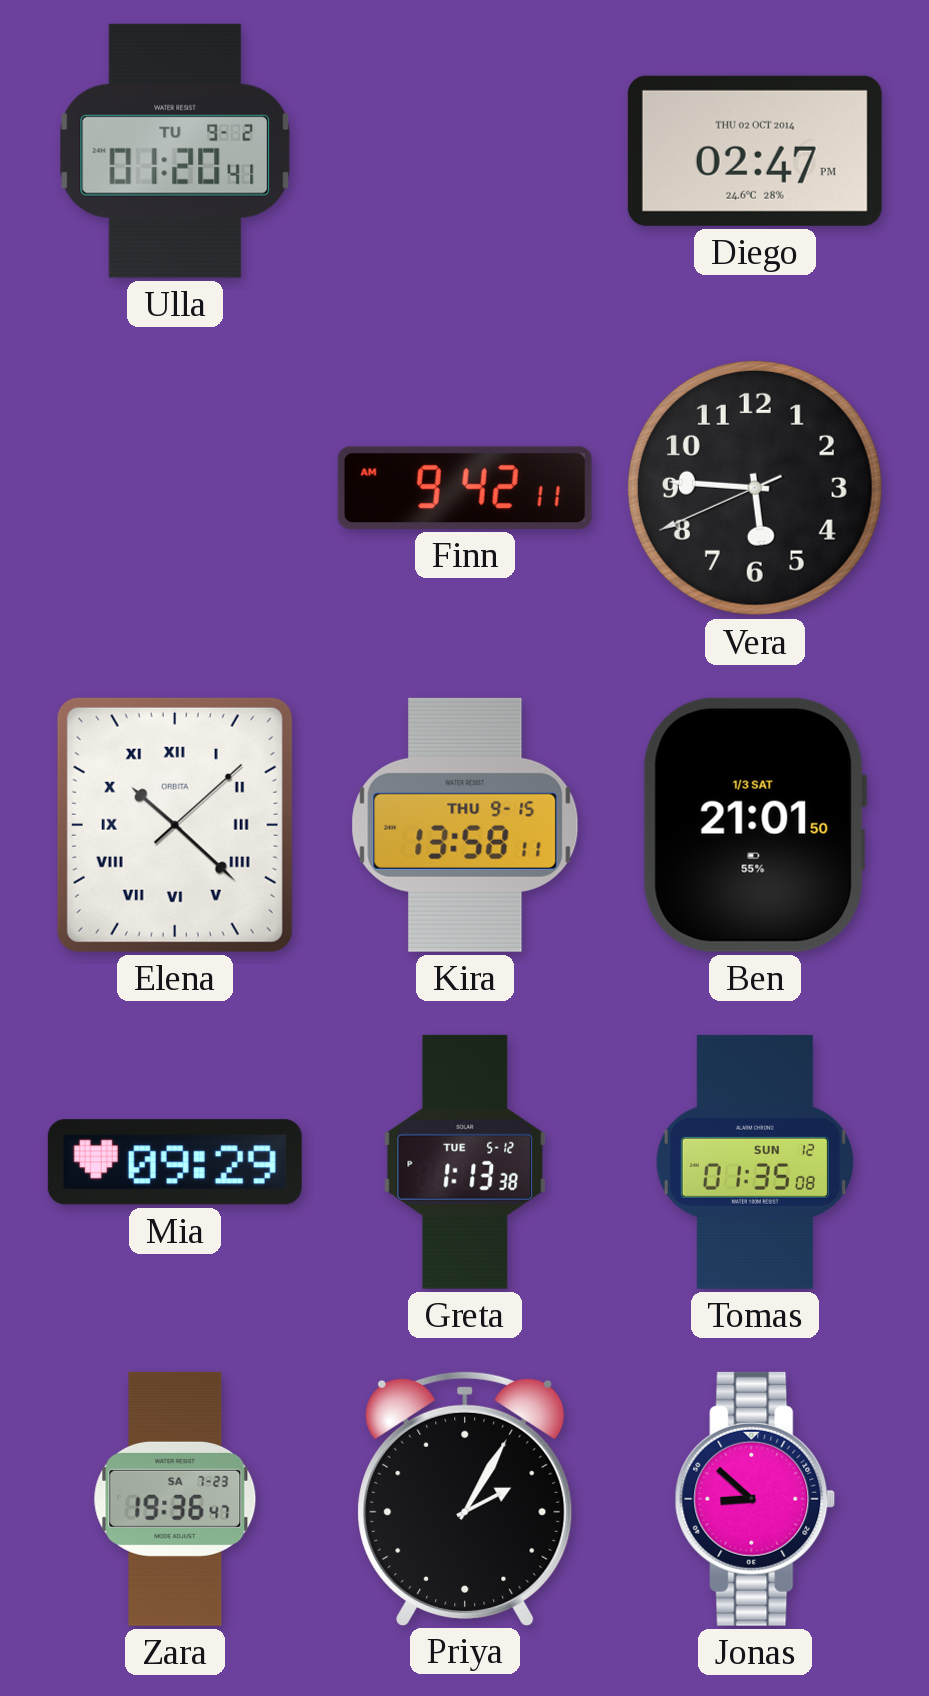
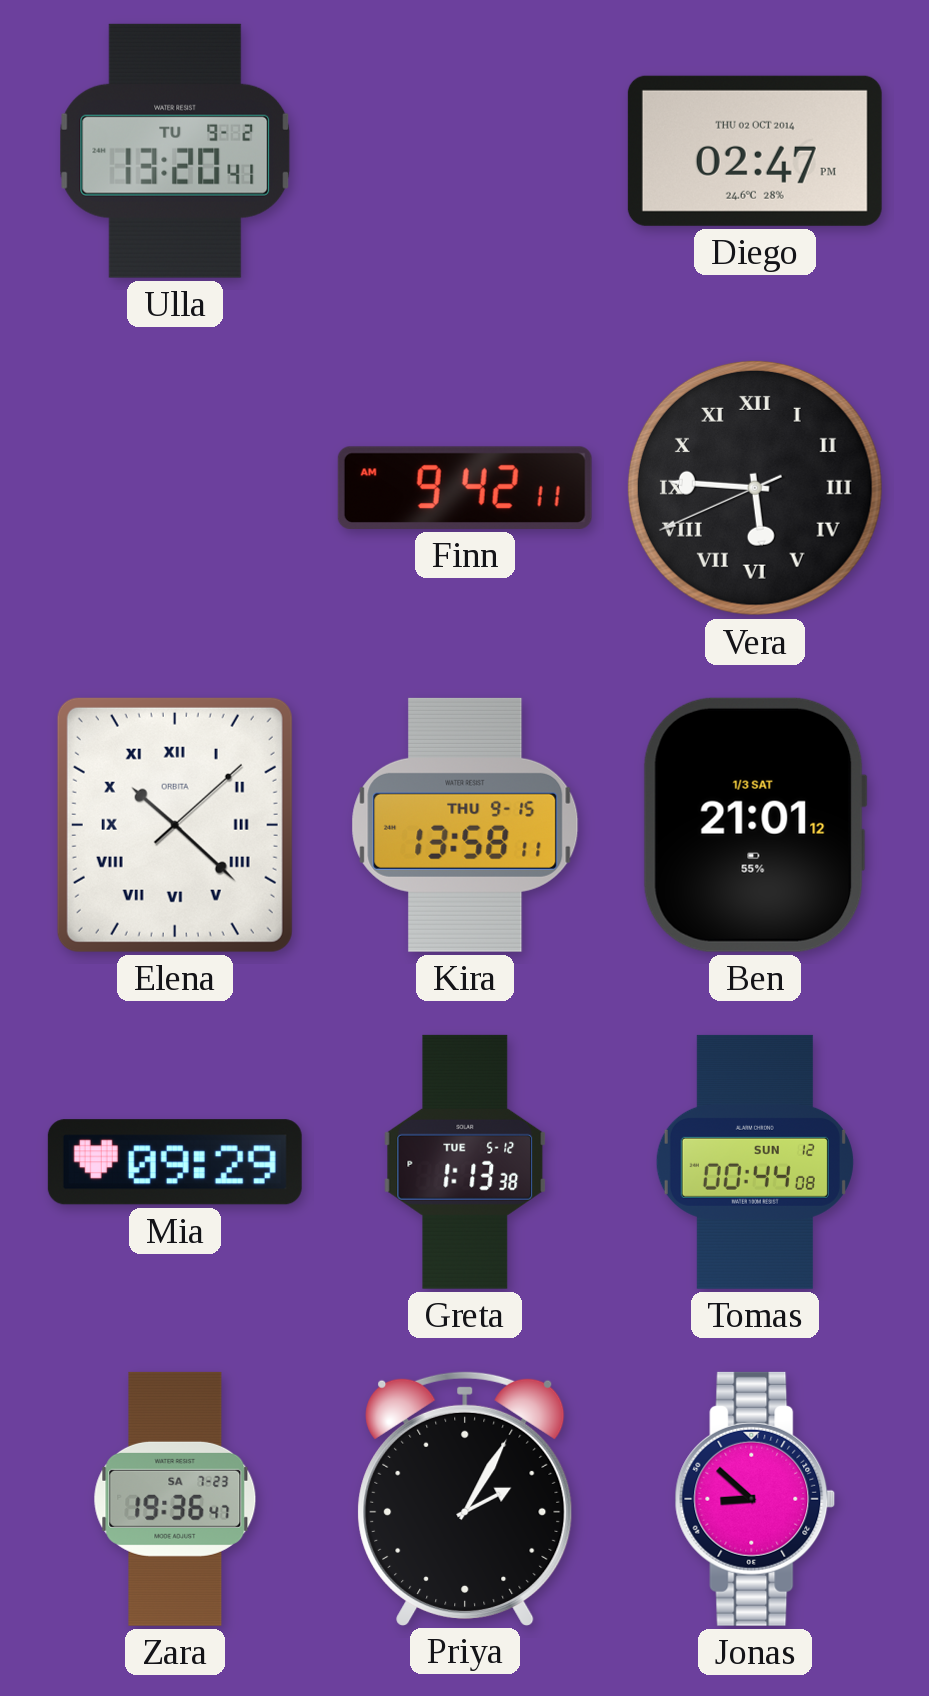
Ulla: 01:20 -> 13:20 (175, 151)
Vera numerals: Arabic -> Roman (755, 488)
Ben: 21:01:50 -> 21:01:12 (755, 825)
Tomas: 01:35 -> 00:44 (755, 1162)
